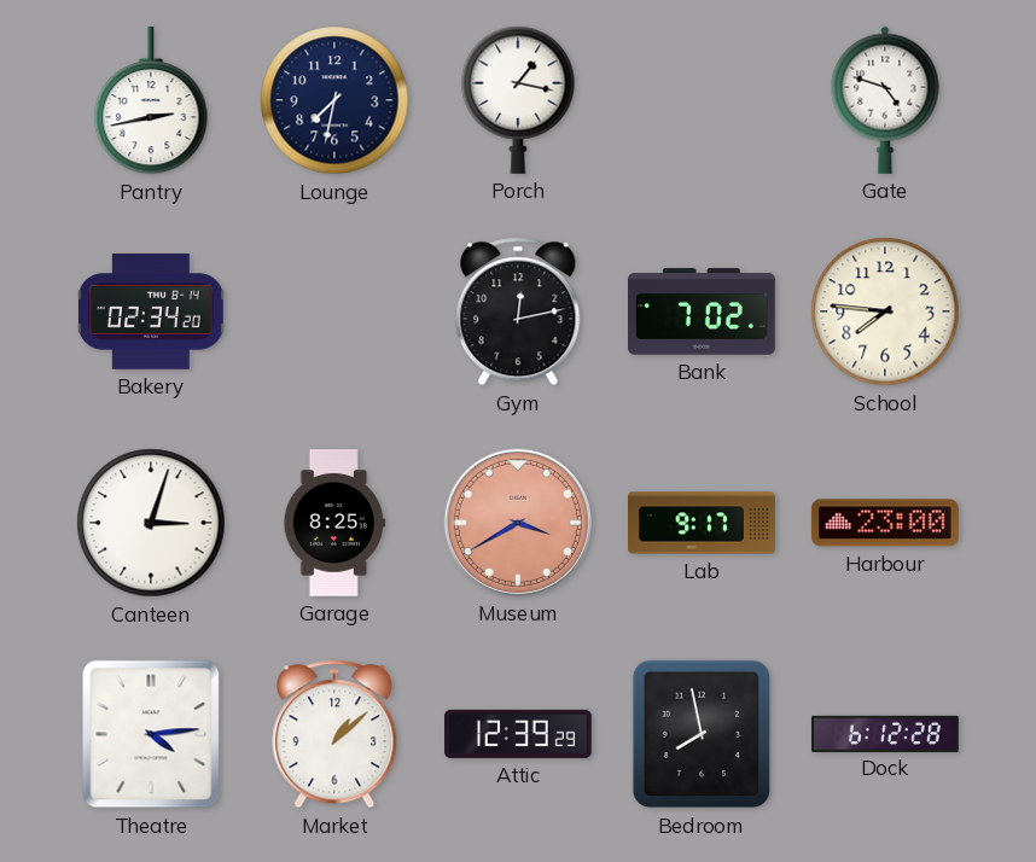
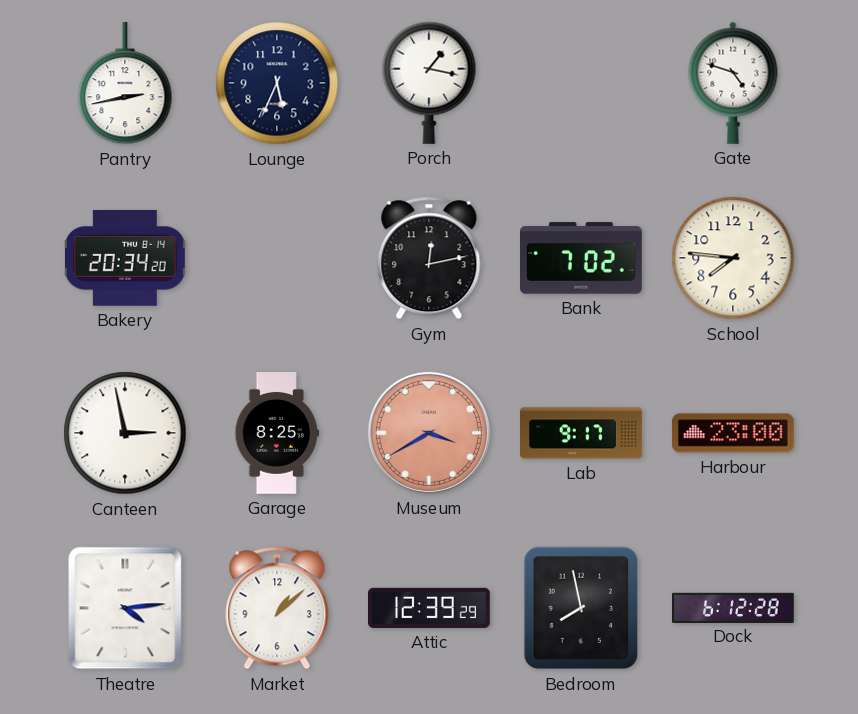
Lounge: 7:32 -> 5:34 (277, 83)
Bakery: 02:34 -> 20:34 (125, 259)
Canteen: 3:03 -> 2:58 (125, 433)
